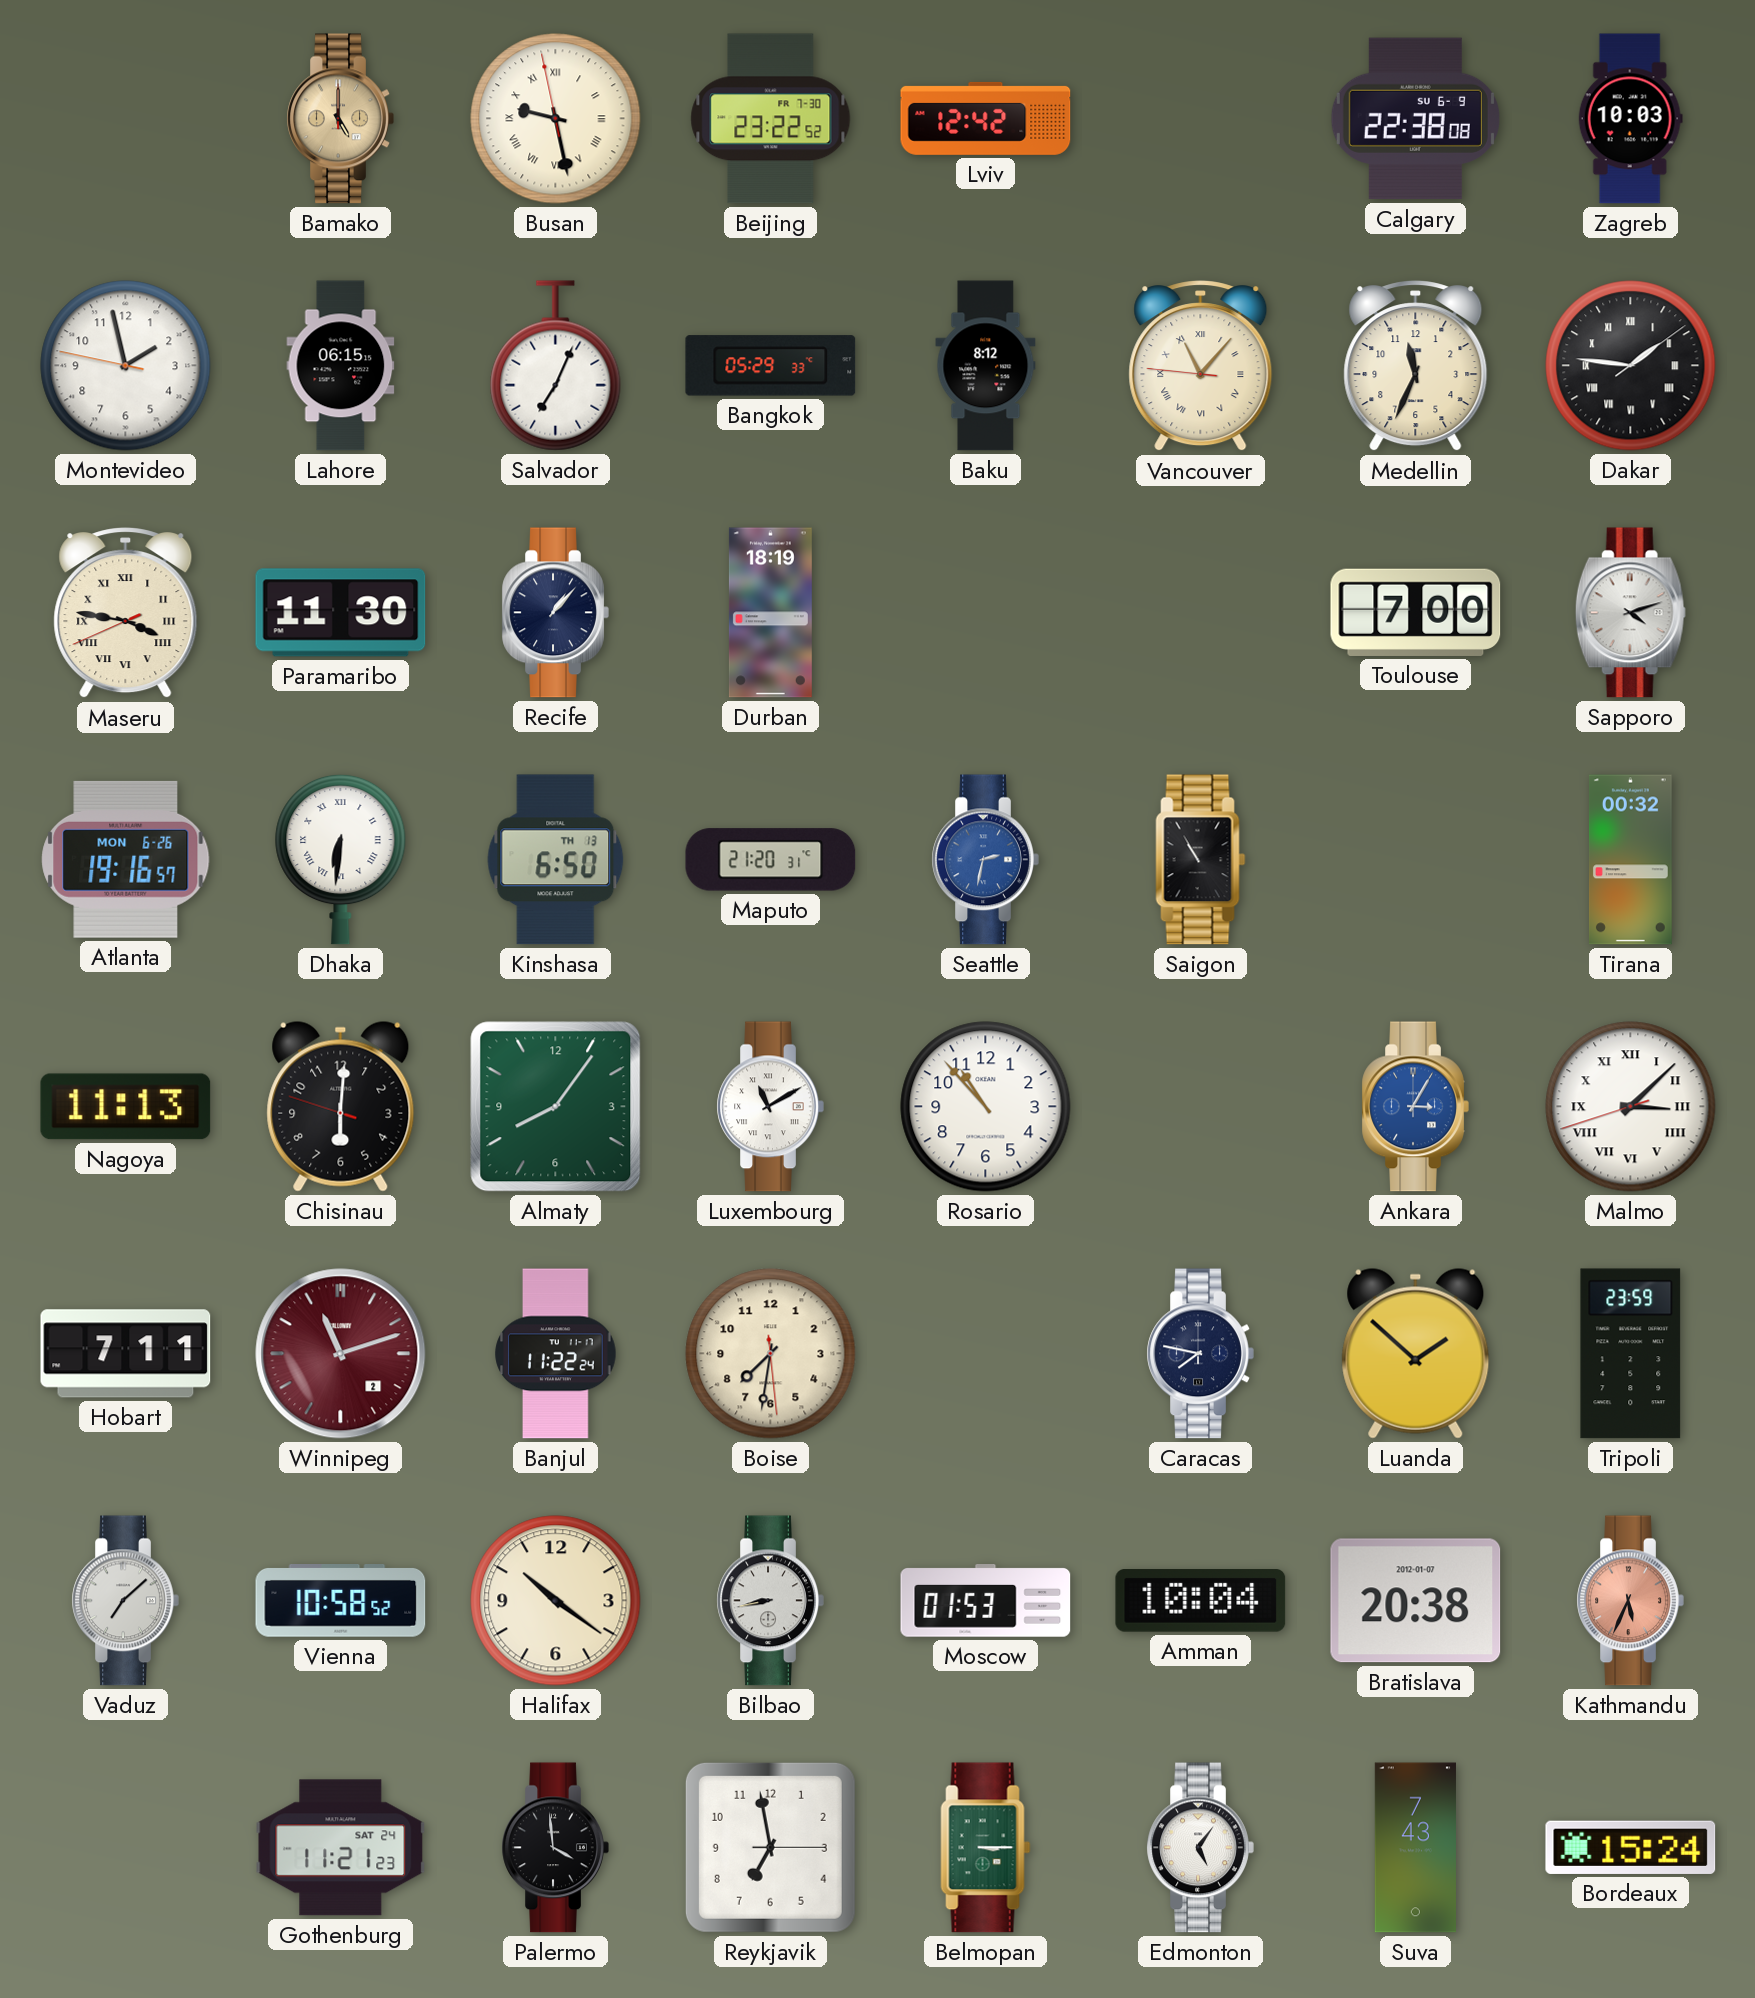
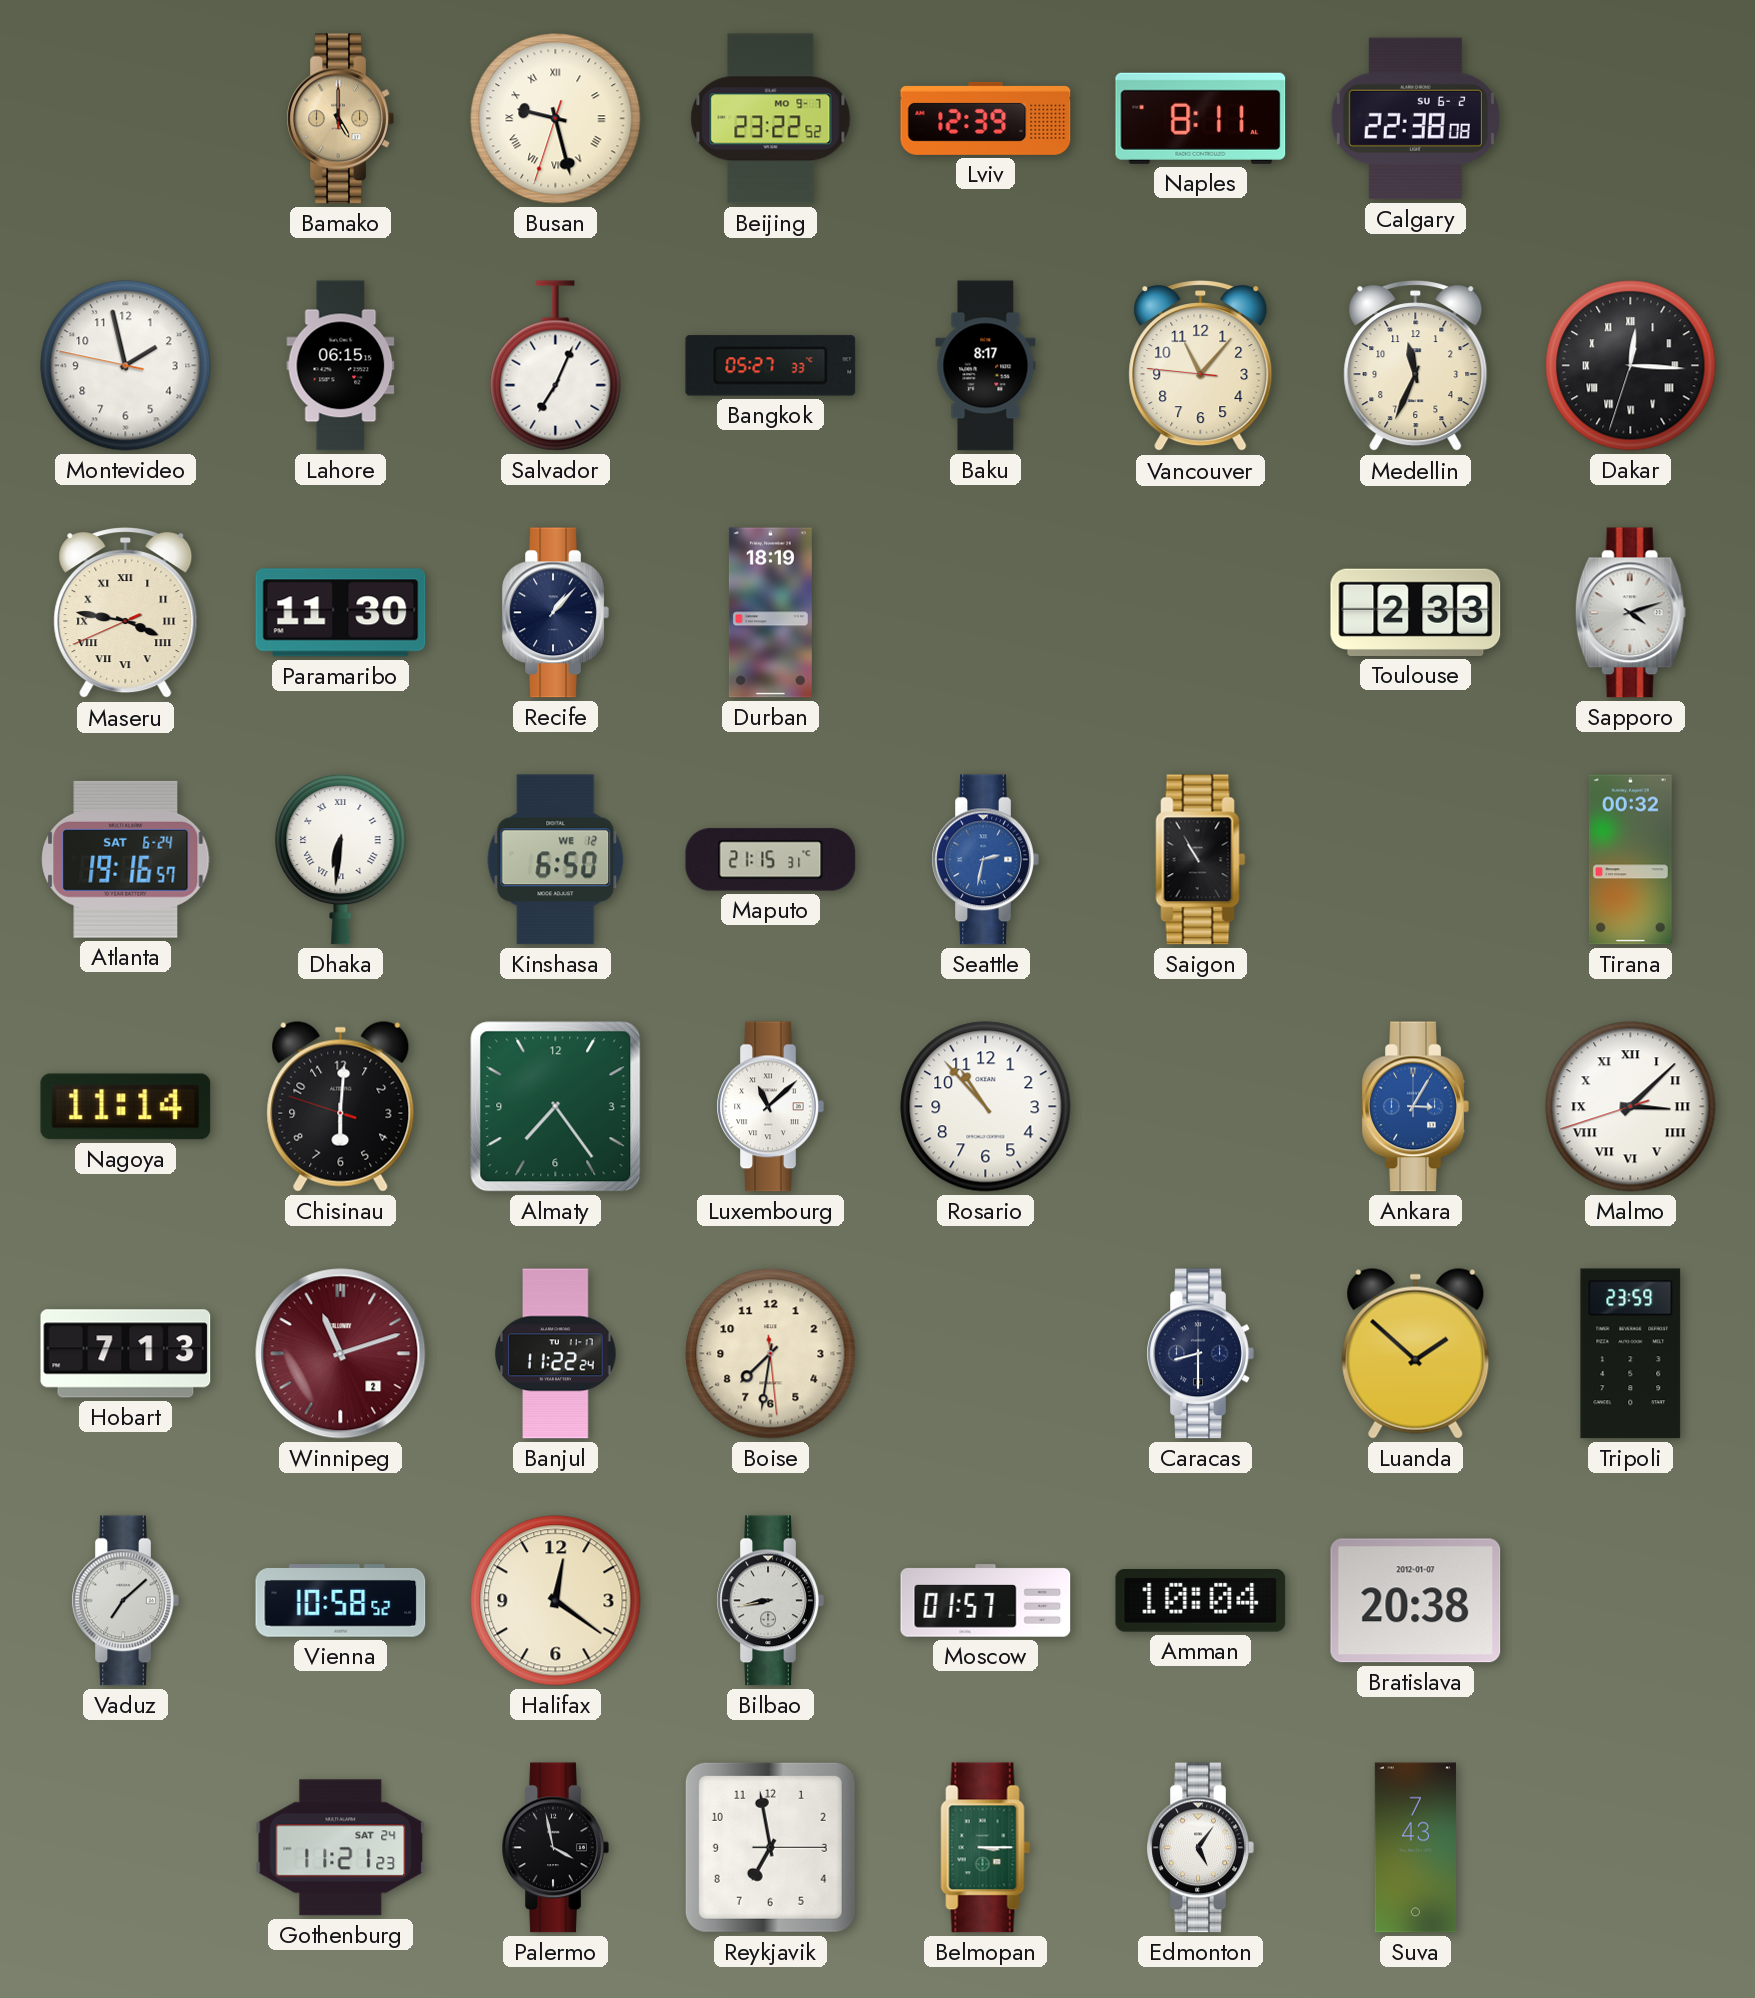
Busan: 9:27:58 -> 9:27:33 (556, 119)
Beijing date: FR 7-30 -> MO 9-7 (771, 119)
Lviv: 12:42 -> 12:39 (986, 118)
Naples: none -> 8:11 (1201, 118)
Calgary date: SU 6-9 -> SU 6-2 (1415, 119)
Zagreb: 10:03 -> none (1630, 119)
Bangkok: 05:29 -> 05:27 (771, 366)
Baku: 8:12 -> 8:17 (986, 366)
Vancouver numerals: Roman -> Arabic (1201, 366)
Dakar: 1:46 -> 12:15 (1631, 366)
Toulouse: 7:00 -> 2:33 (1416, 612)
Atlanta date: MON 6-26 -> SAT 6-24 (126, 859)
Kinshasa date: TH 13 -> WE 12 (556, 860)
Maputo: 21:20 -> 21:15 (771, 860)
Nagoya: 11:13 -> 11:14 (126, 1107)
Almaty: 8:06 -> 7:24 (556, 1107)
Luxembourg: 11:10 -> 11:08 (770, 1107)
Hobart: 7:11 -> 7:13 (126, 1354)
Caracas: 7:47 -> 8:30 (1200, 1354)
Halifax: 10:21 -> 12:21 (556, 1601)
Moscow: 01:53 -> 01:57 (986, 1601)
Kathmandu: 5:34 -> none (1630, 1601)
Palermo: 3:59 -> 3:58 (555, 1848)
Bordeaux: 15:24 -> none (1631, 1847)
